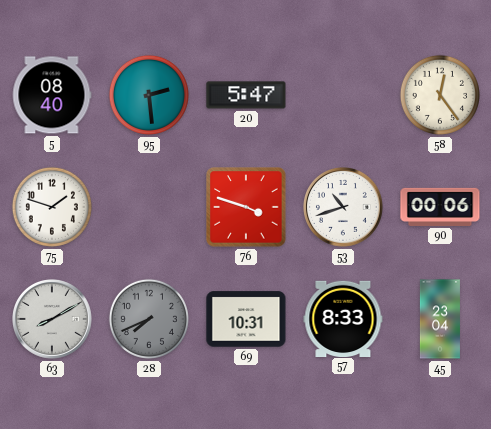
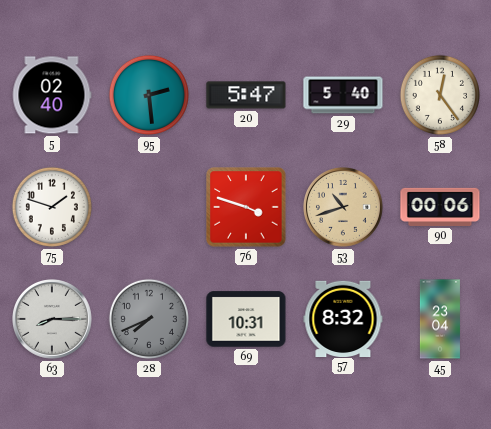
5: 08:40 -> 02:40 (52, 95)
29: none -> 5:40 (343, 95)
53 dial: white -> champagne (344, 208)
63: 8:10 -> 8:15 (53, 320)
57: 8:33 -> 8:32 (343, 318)
